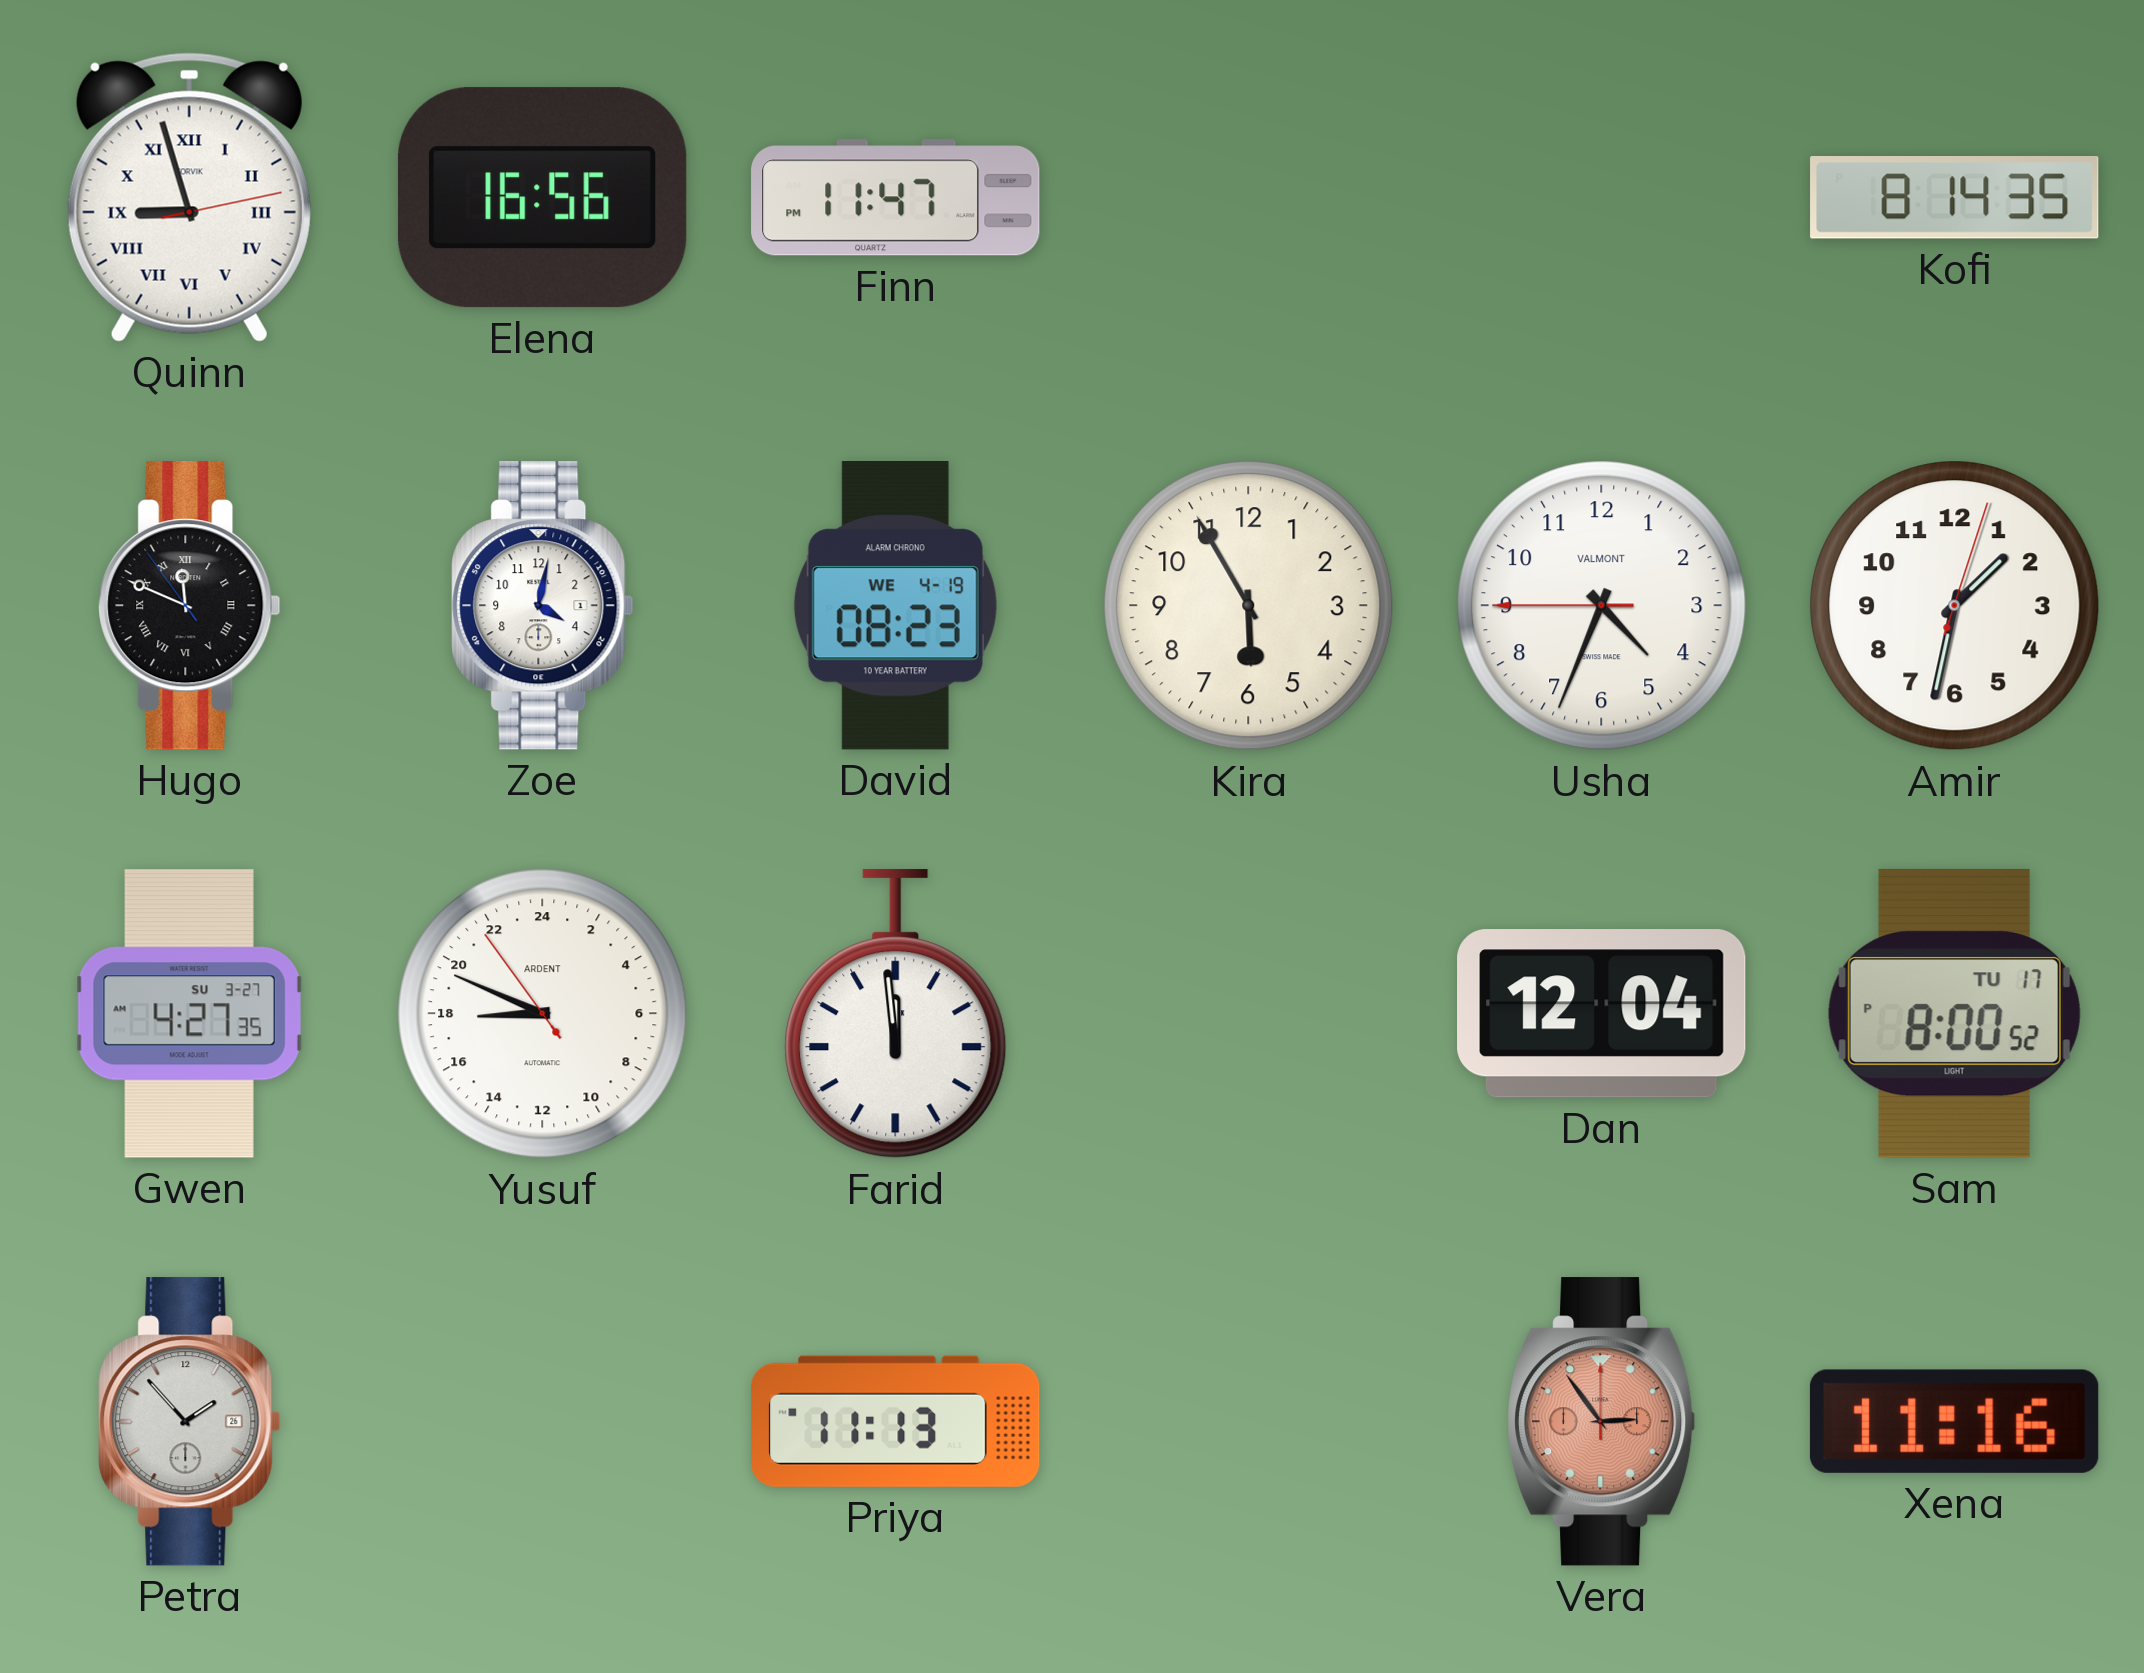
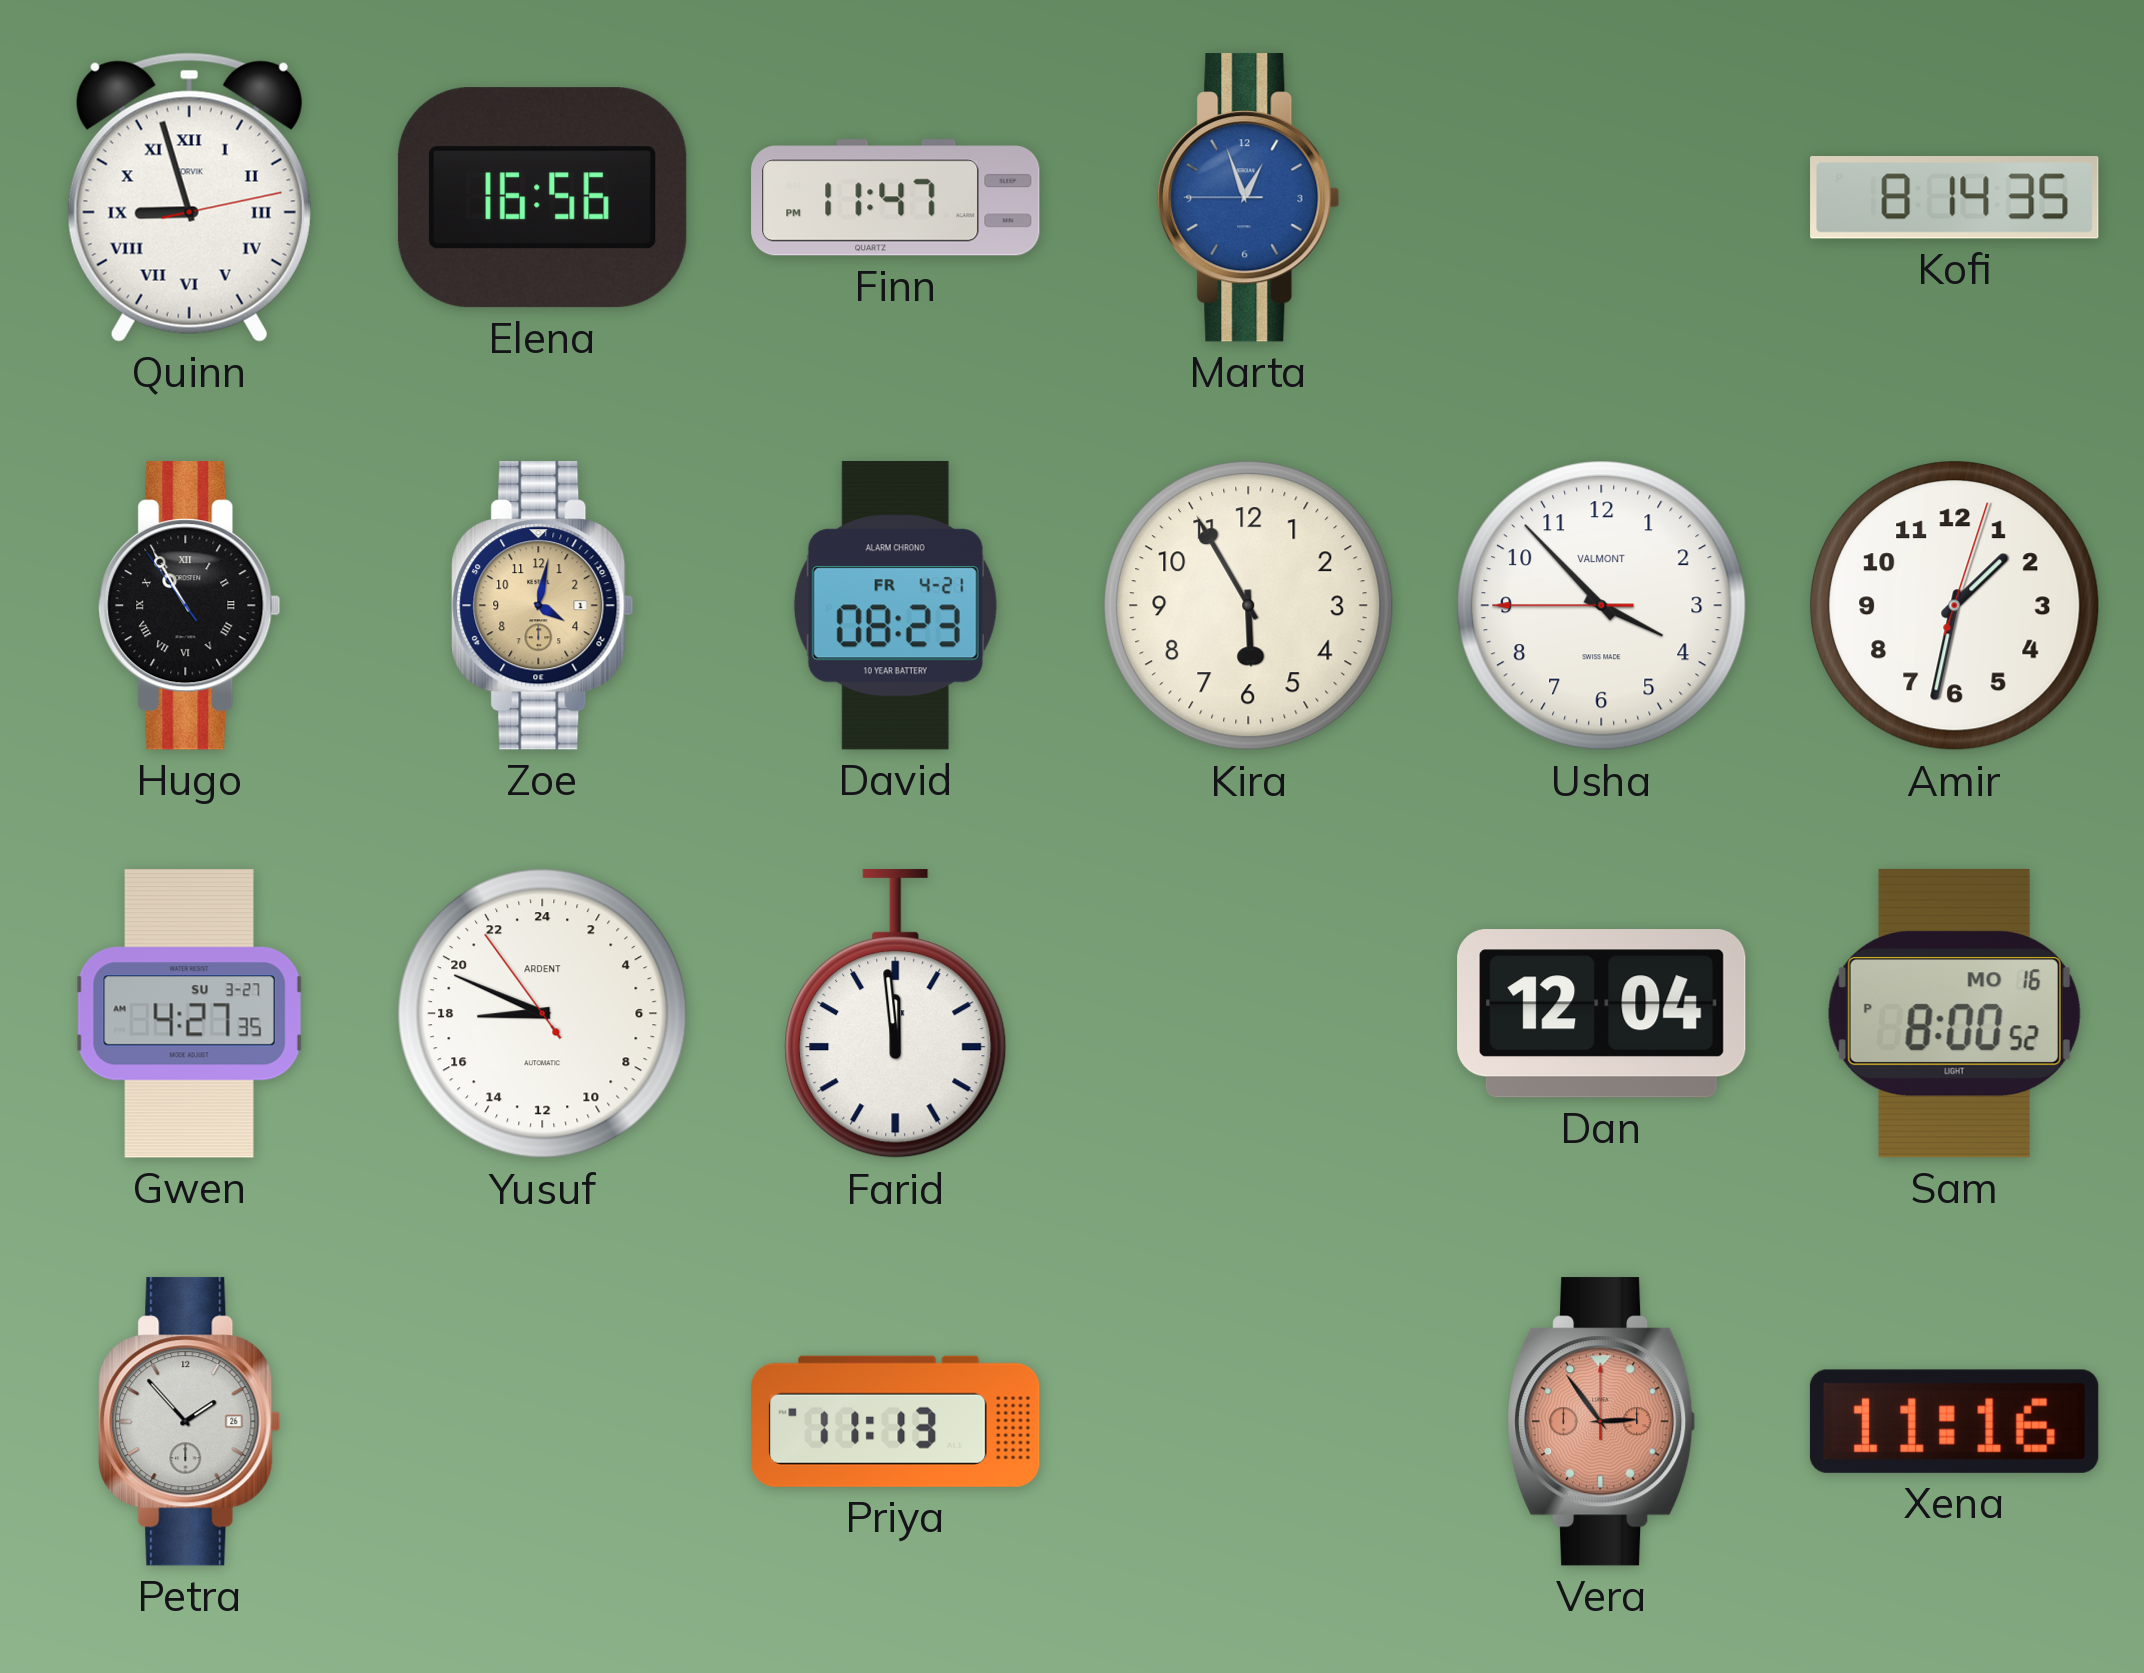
Marta: none -> 12:56 (1249, 198)
Hugo: 11:48 -> 10:54 (190, 606)
Zoe dial: white -> champagne (543, 606)
David date: WE 4-19 -> FR 4-21 (895, 606)
Usha: 4:33 -> 3:52 (1602, 606)
Sam date: TU 17 -> MO 16 (1954, 1013)
